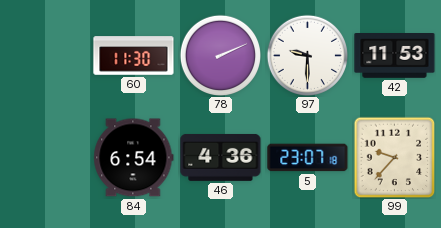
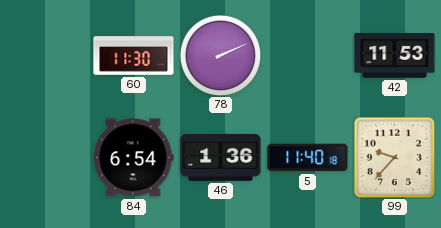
97: 9:30 -> none (307, 55)
46: 4:36 -> 1:36 (221, 157)
5: 23:07 -> 11:40 (308, 158)
